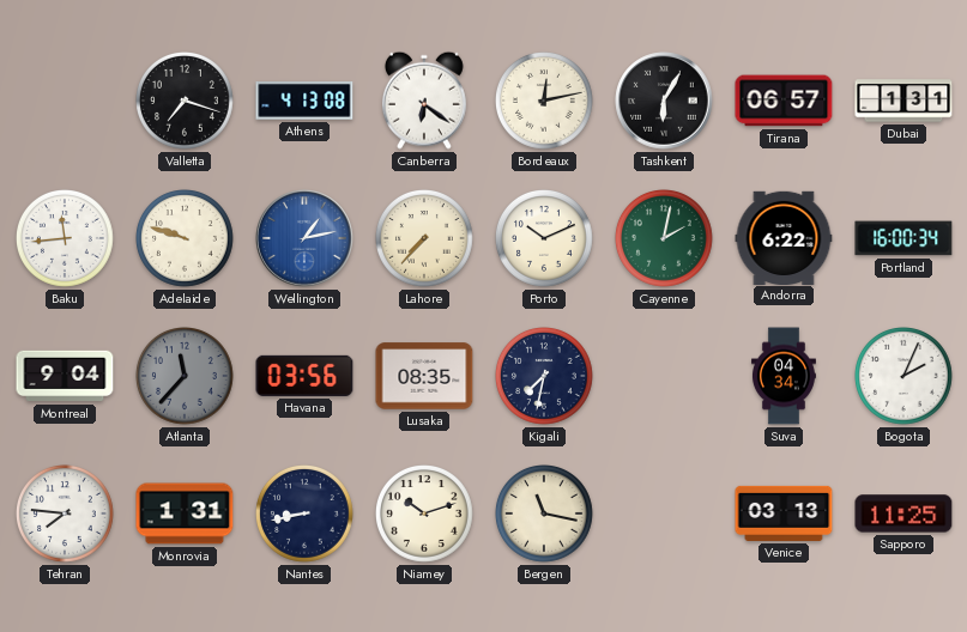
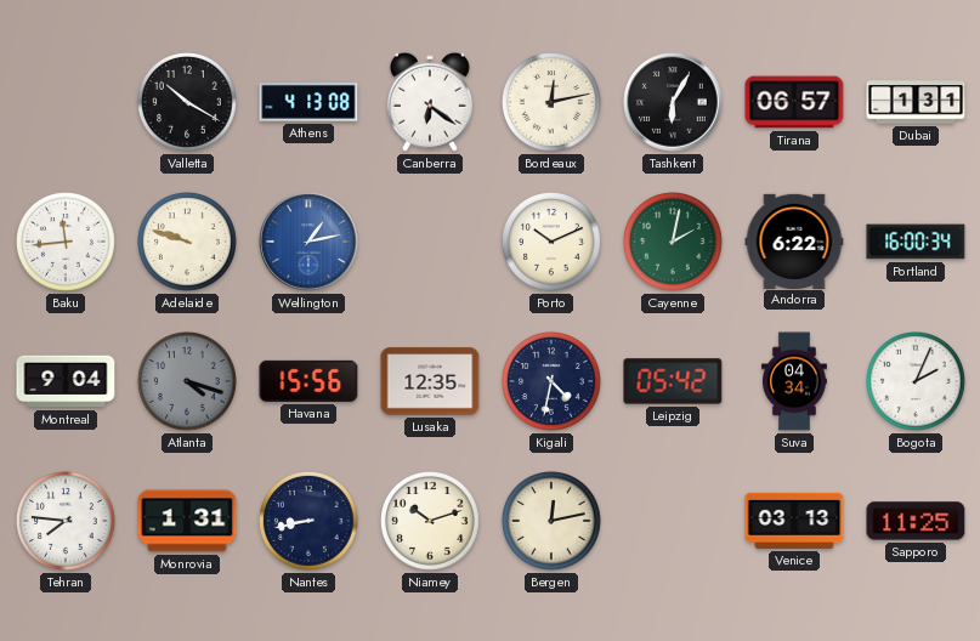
Valletta: 7:18 -> 10:20 (188, 103)
Lahore: 7:37 -> none (425, 239)
Atlanta: 11:37 -> 4:18 (188, 382)
Havana: 03:56 -> 15:56 (308, 381)
Lusaka: 08:35 -> 12:35 (430, 381)
Kigali: 7:32 -> 4:32 (553, 382)
Leipzig: none -> 05:42 (673, 381)
Bergen: 11:17 -> 12:13 (553, 522)
